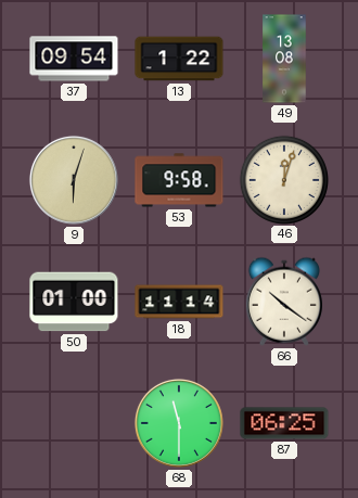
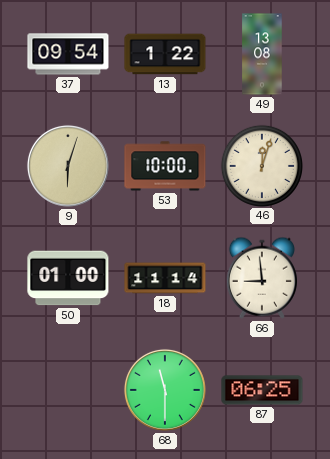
53: 9:58 -> 10:00 (165, 166)
66: 10:21 -> 8:59 (262, 278)
